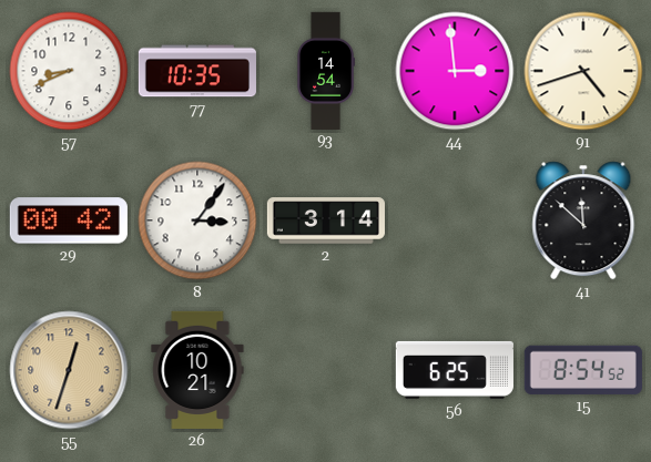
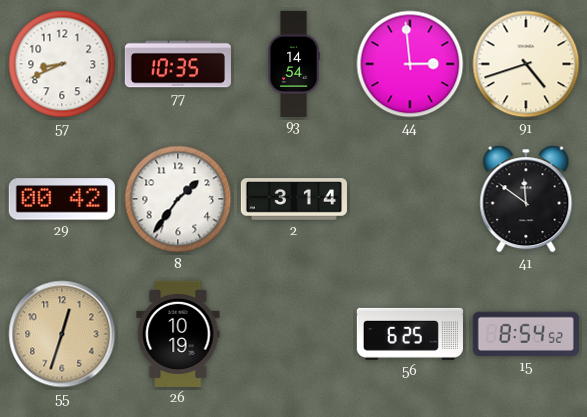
8: 3:06 -> 1:36 (178, 199)
41: 11:52 -> 11:51 (526, 199)
26: 10:21 -> 10:19 (178, 334)
